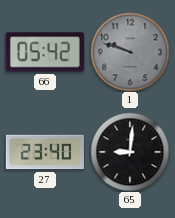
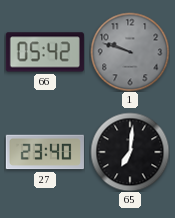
65: 9:01 -> 7:01 (130, 152)
